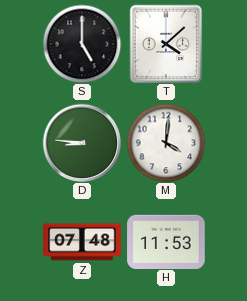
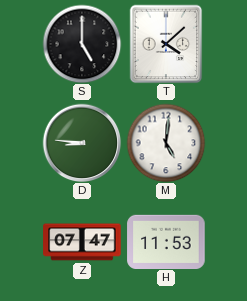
M: 4:01 -> 5:01 (166, 143)
Z: 07:48 -> 07:47 (82, 242)
